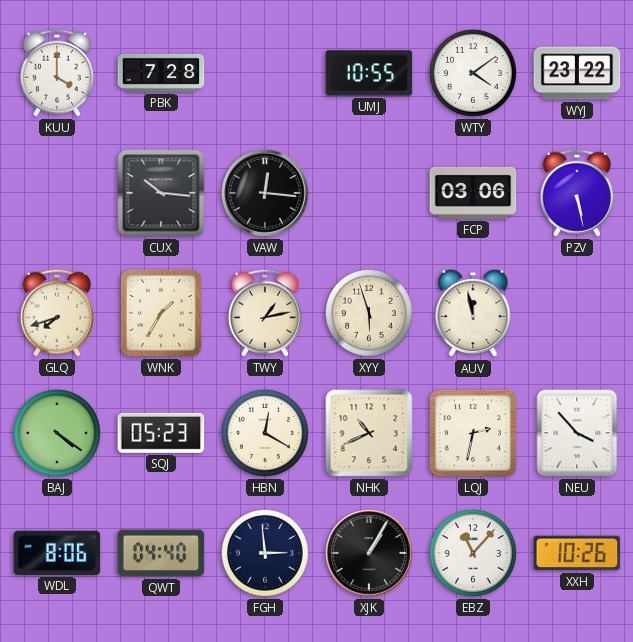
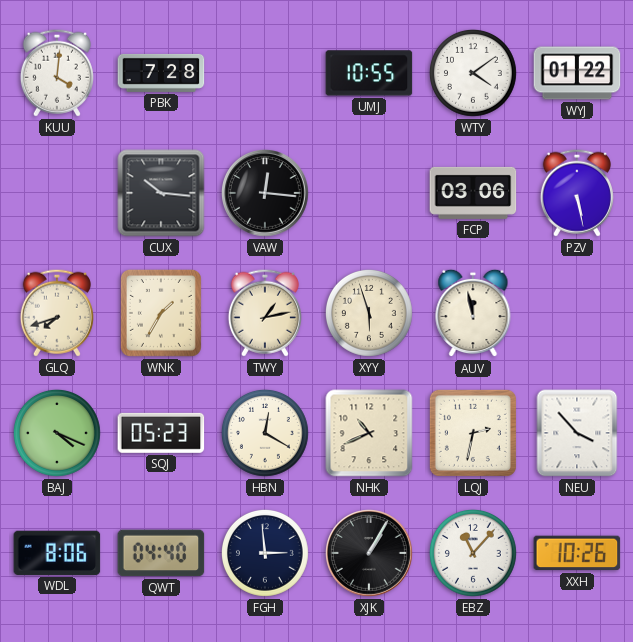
KUU: 4:00 -> 4:01 (57, 73)
WYJ: 23:22 -> 01:22 (577, 73)
BAJ: 4:21 -> 4:19 (57, 433)
